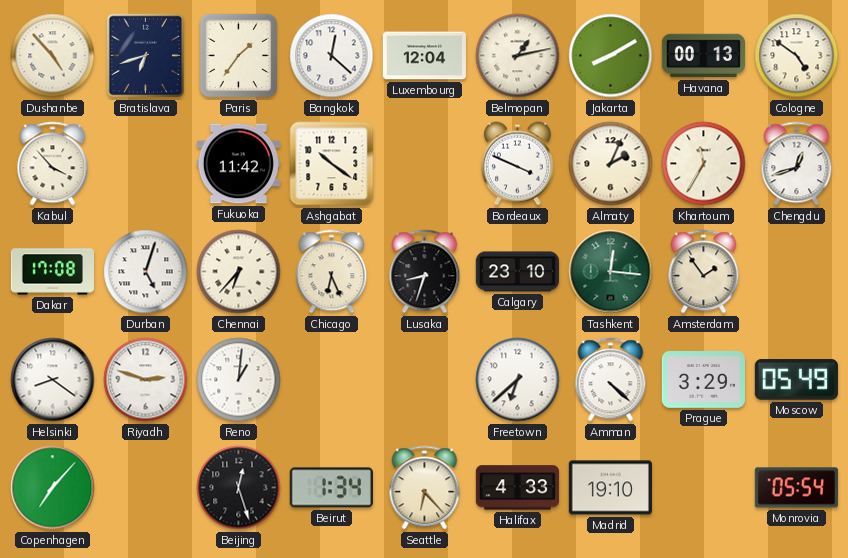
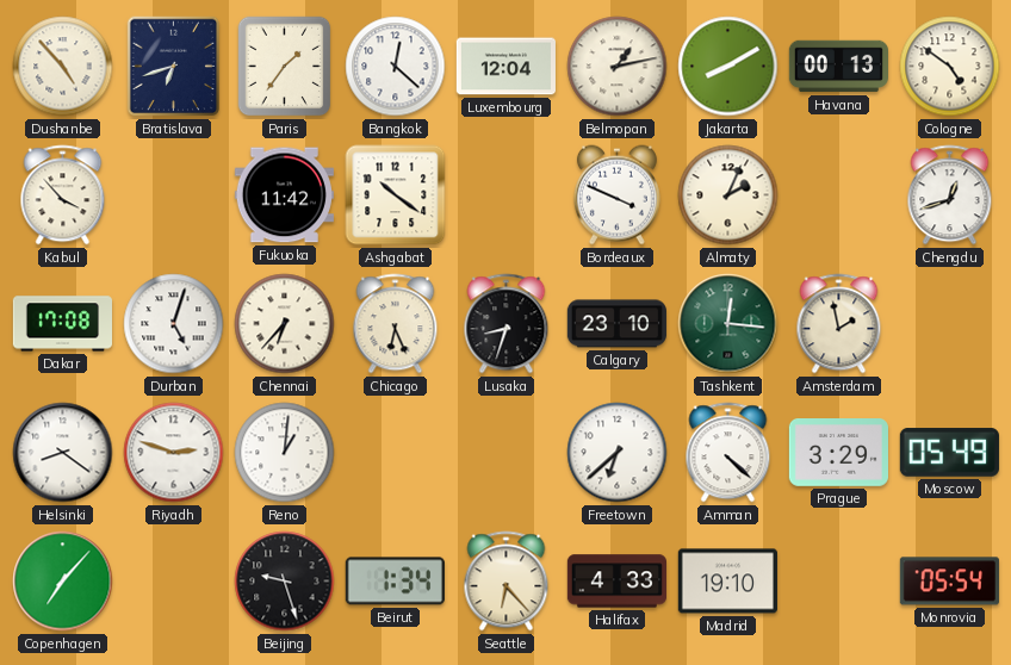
Khartoum: 11:35 -> none (704, 164)
Amsterdam: 1:54 -> 1:58 (839, 324)
Beijing: 12:27 -> 9:27 (285, 582)
